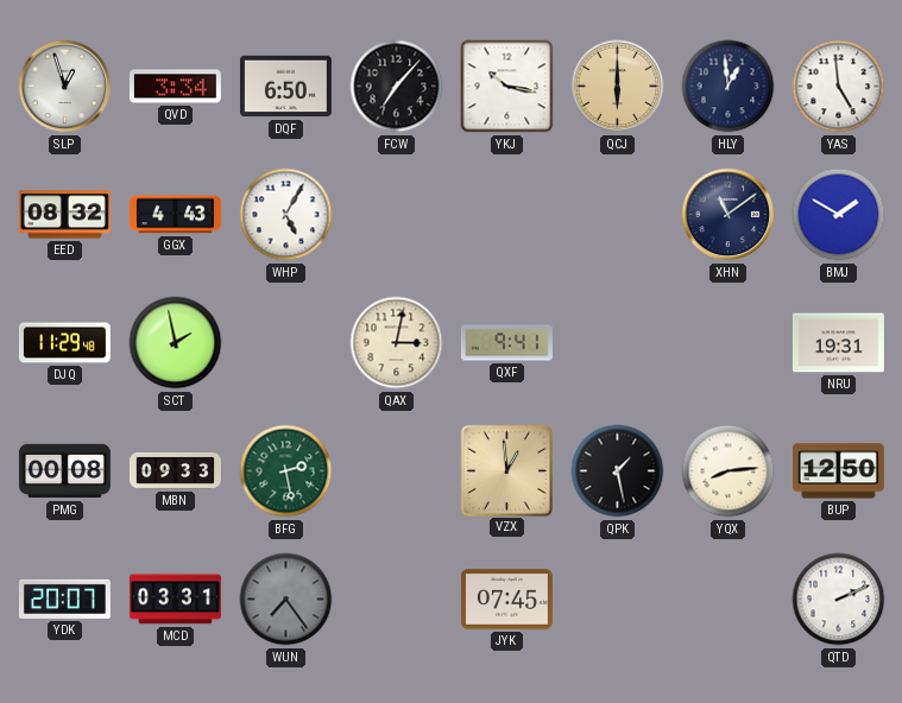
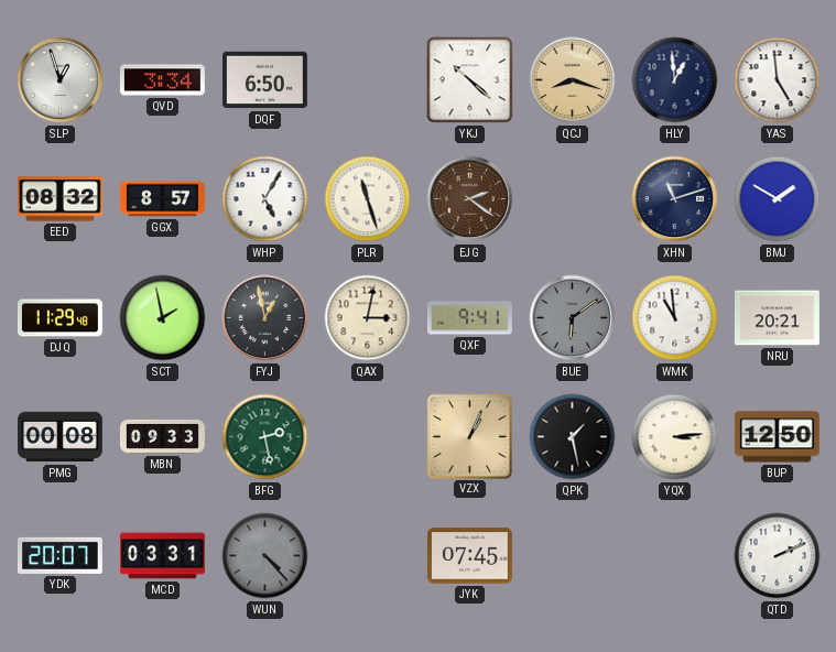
FCW: 7:07 -> none (397, 87)
YKJ: 10:17 -> 10:22 (470, 80)
QCJ: 6:00 -> 8:18 (573, 80)
GGX: 4:43 -> 8:57 (162, 199)
PLR: none -> 11:27 (368, 199)
EJG: none -> 2:21 (470, 199)
XHN: 11:09 -> 11:12 (675, 199)
FYJ: none -> 12:58 (265, 318)
BUE: none -> 6:09 (573, 318)
WMK: none -> 10:59 (675, 318)
NRU: 19:31 -> 20:21 (777, 318)
VZX: 12:59 -> 1:04 (469, 436)
YQX: 8:14 -> 3:14 (675, 437)
WUN: 7:24 -> 4:23 (265, 556)
